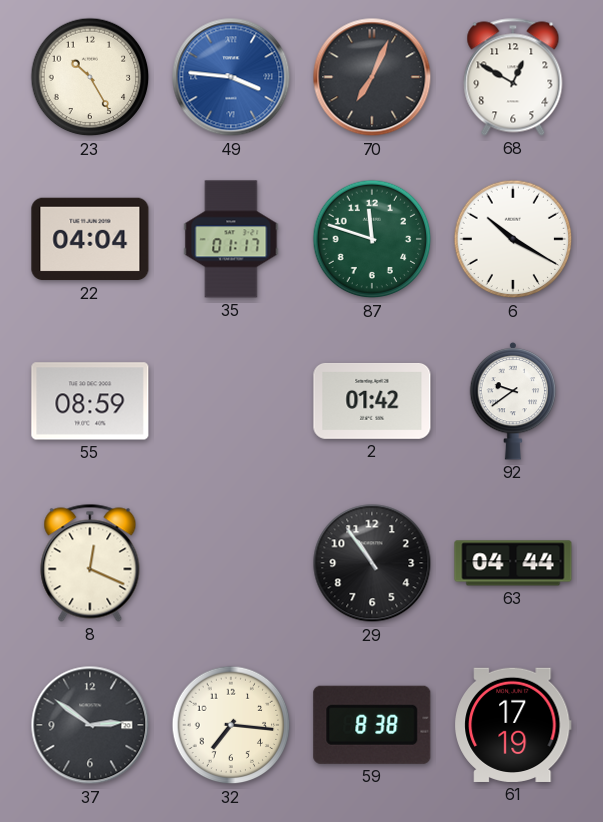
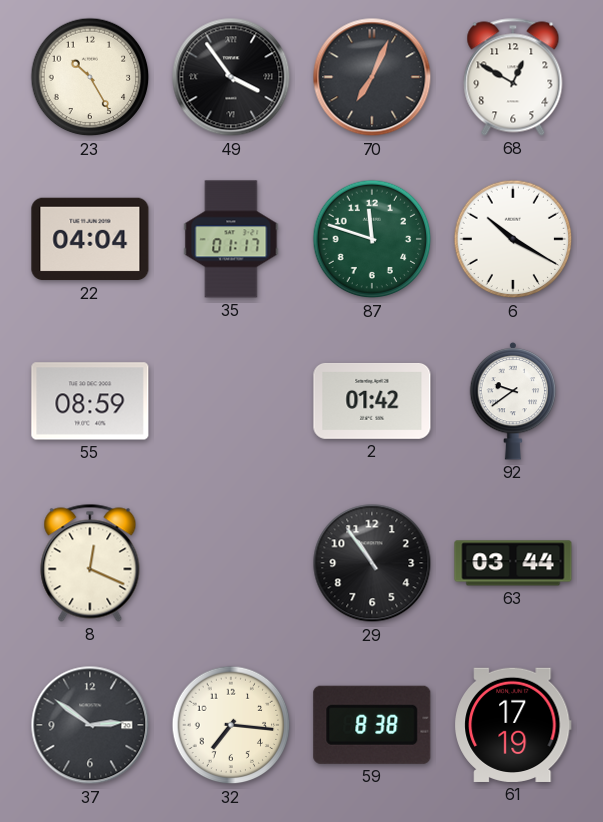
49: 3:46 -> 3:54 (231, 77)
49 dial: blue -> black (231, 77)
63: 04:44 -> 03:44 (513, 563)
